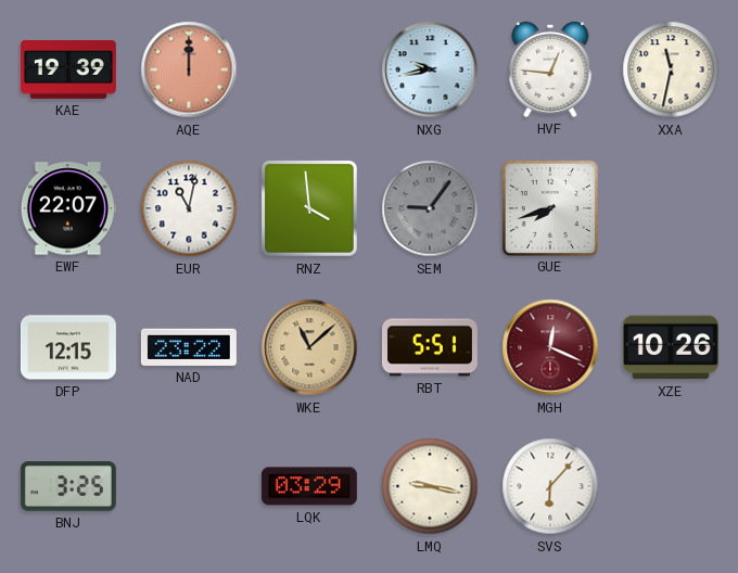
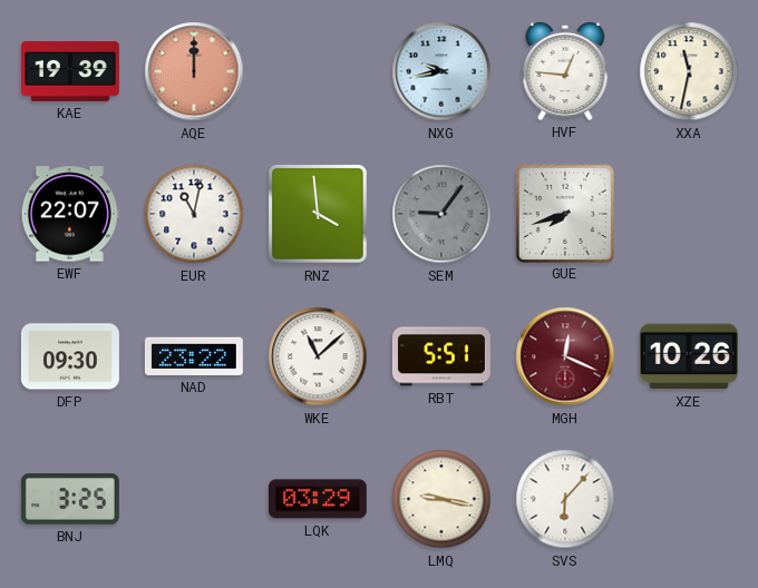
DFP: 12:15 -> 09:30 (70, 356)
WKE dial: champagne -> white (318, 356)
